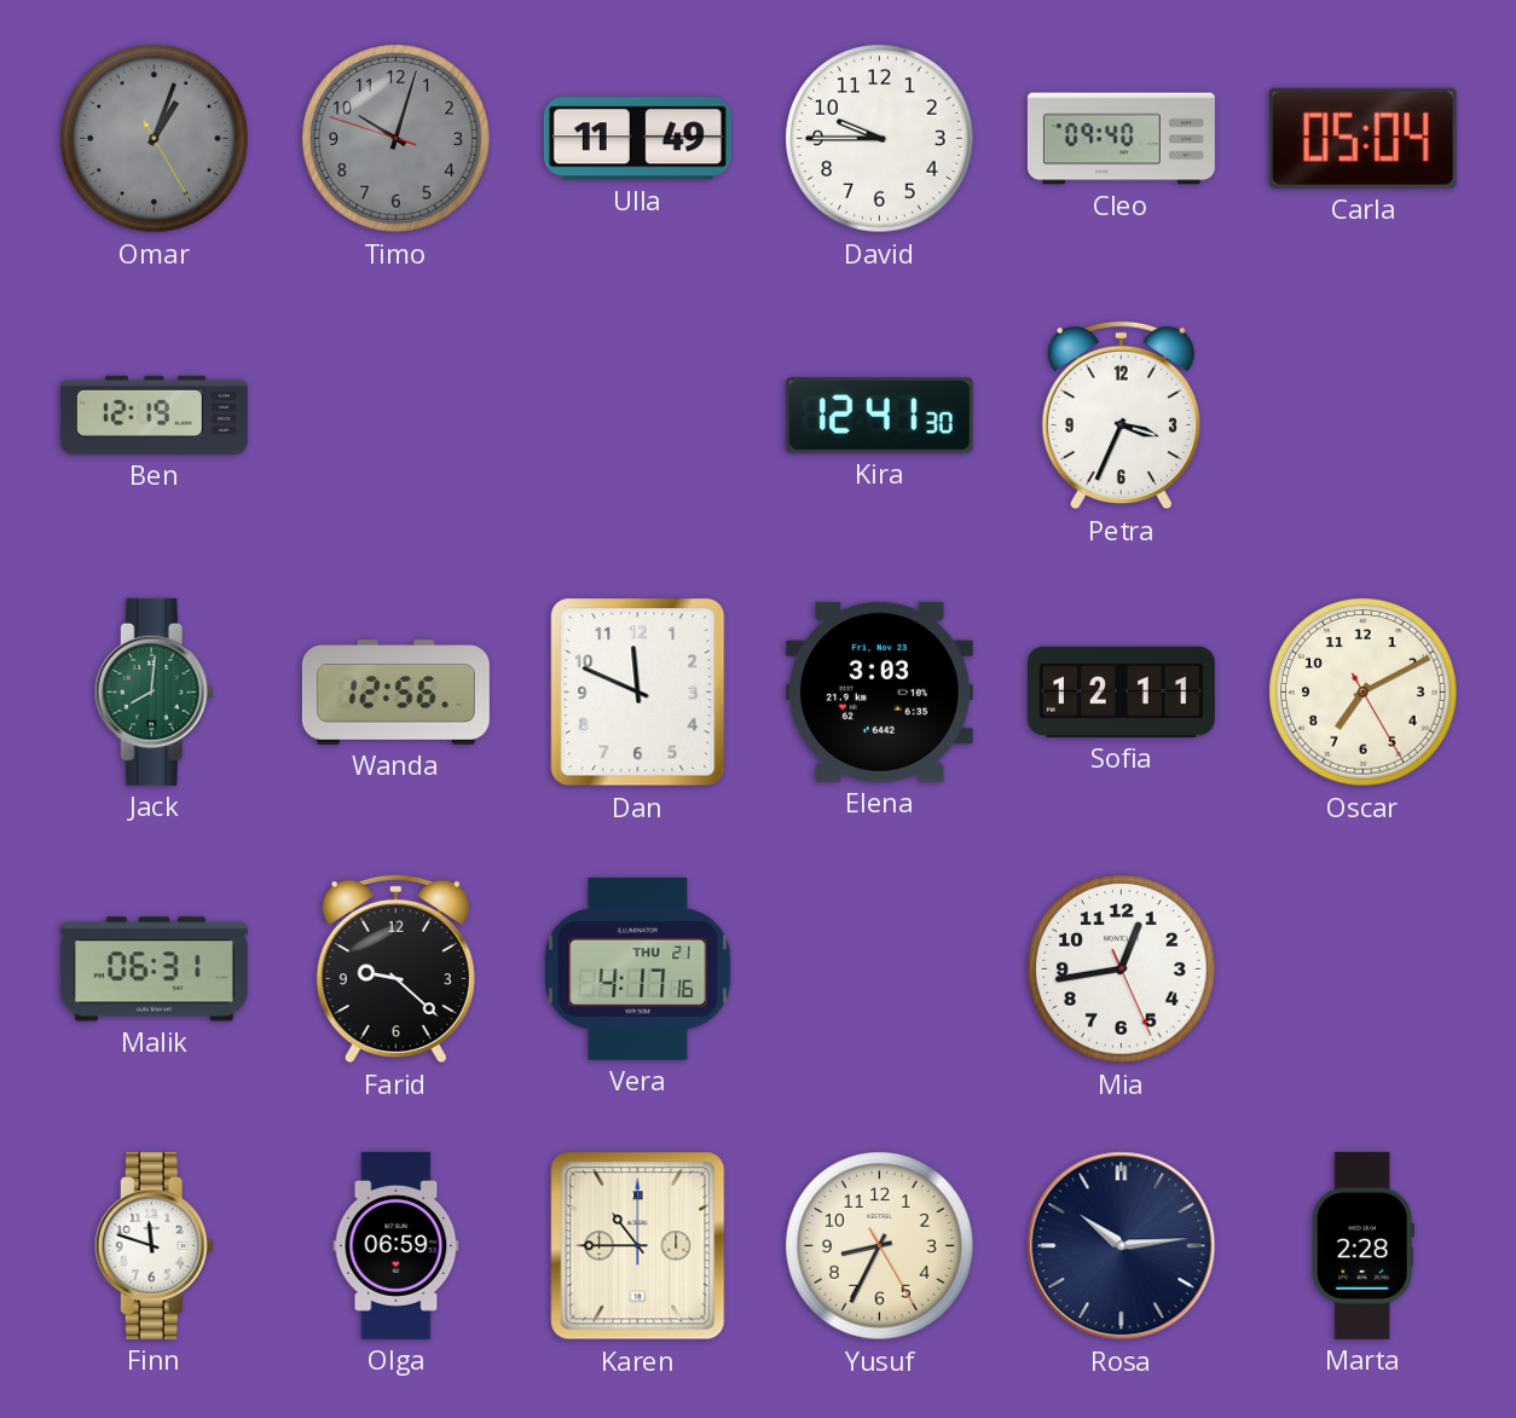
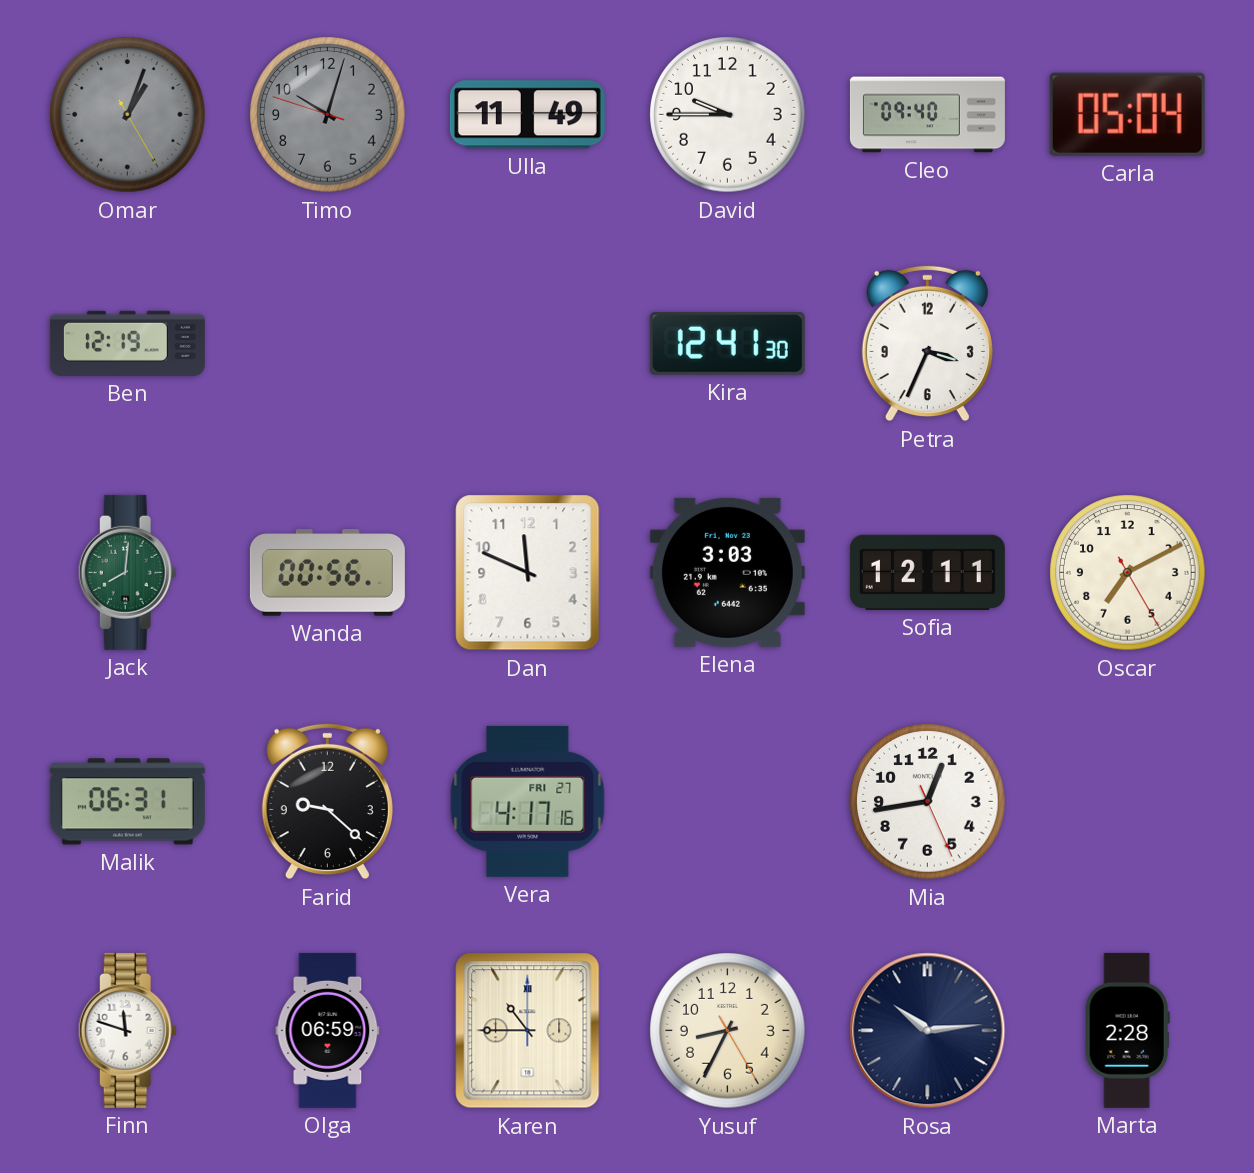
Wanda: 12:56 -> 00:56 (327, 573)
Vera date: THU 21 -> FRI 27 (528, 801)
